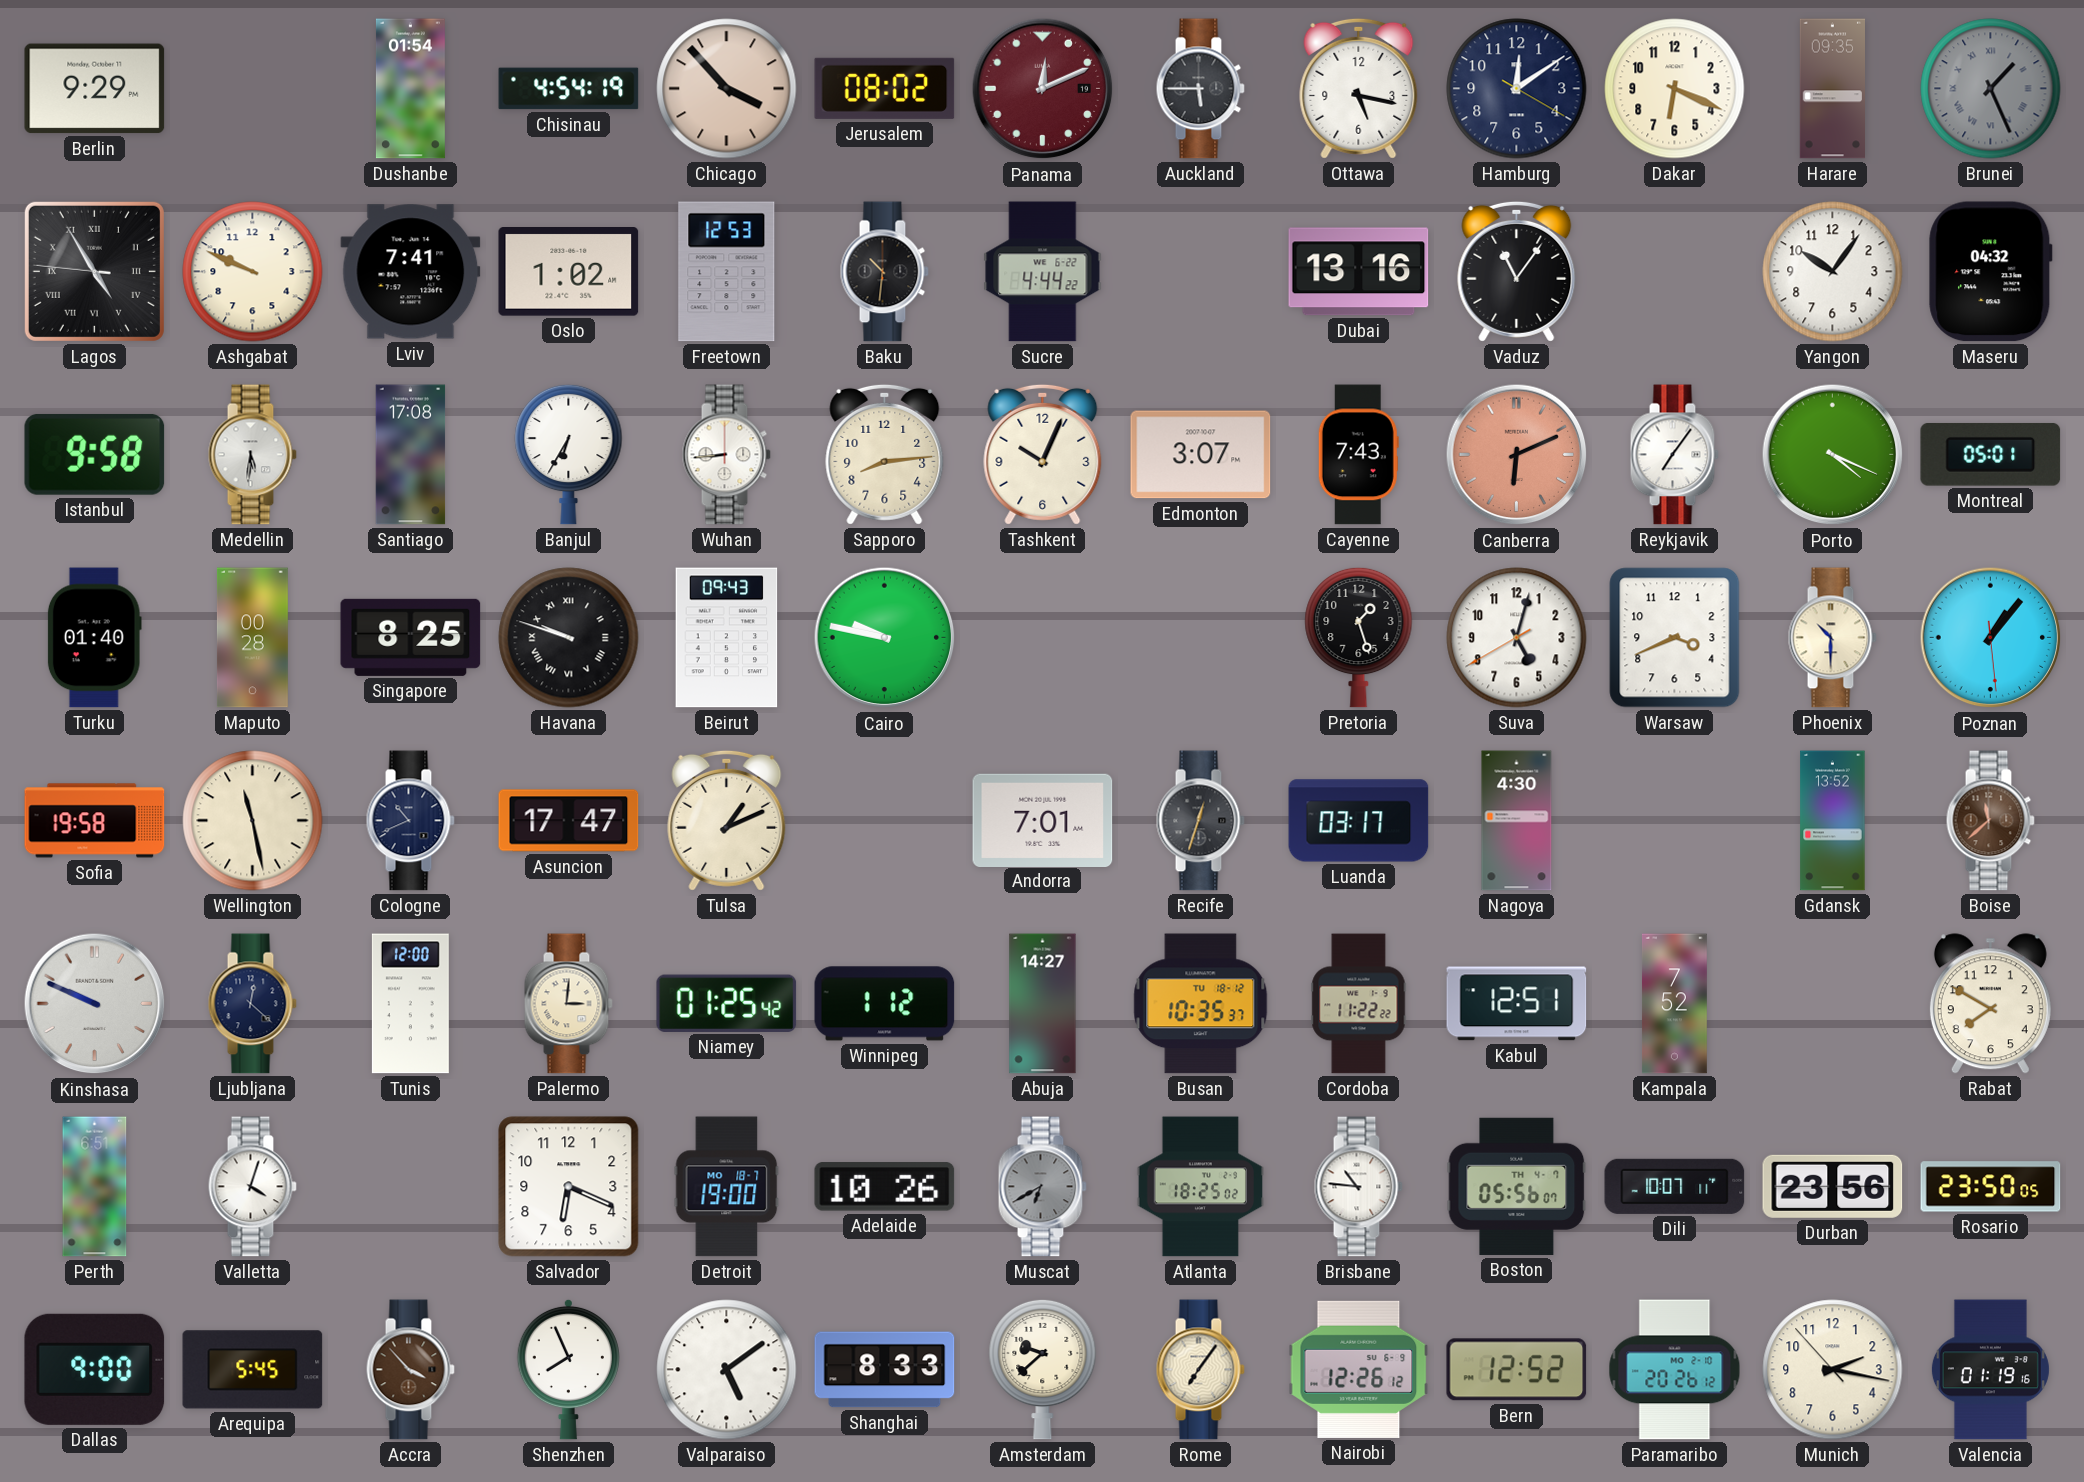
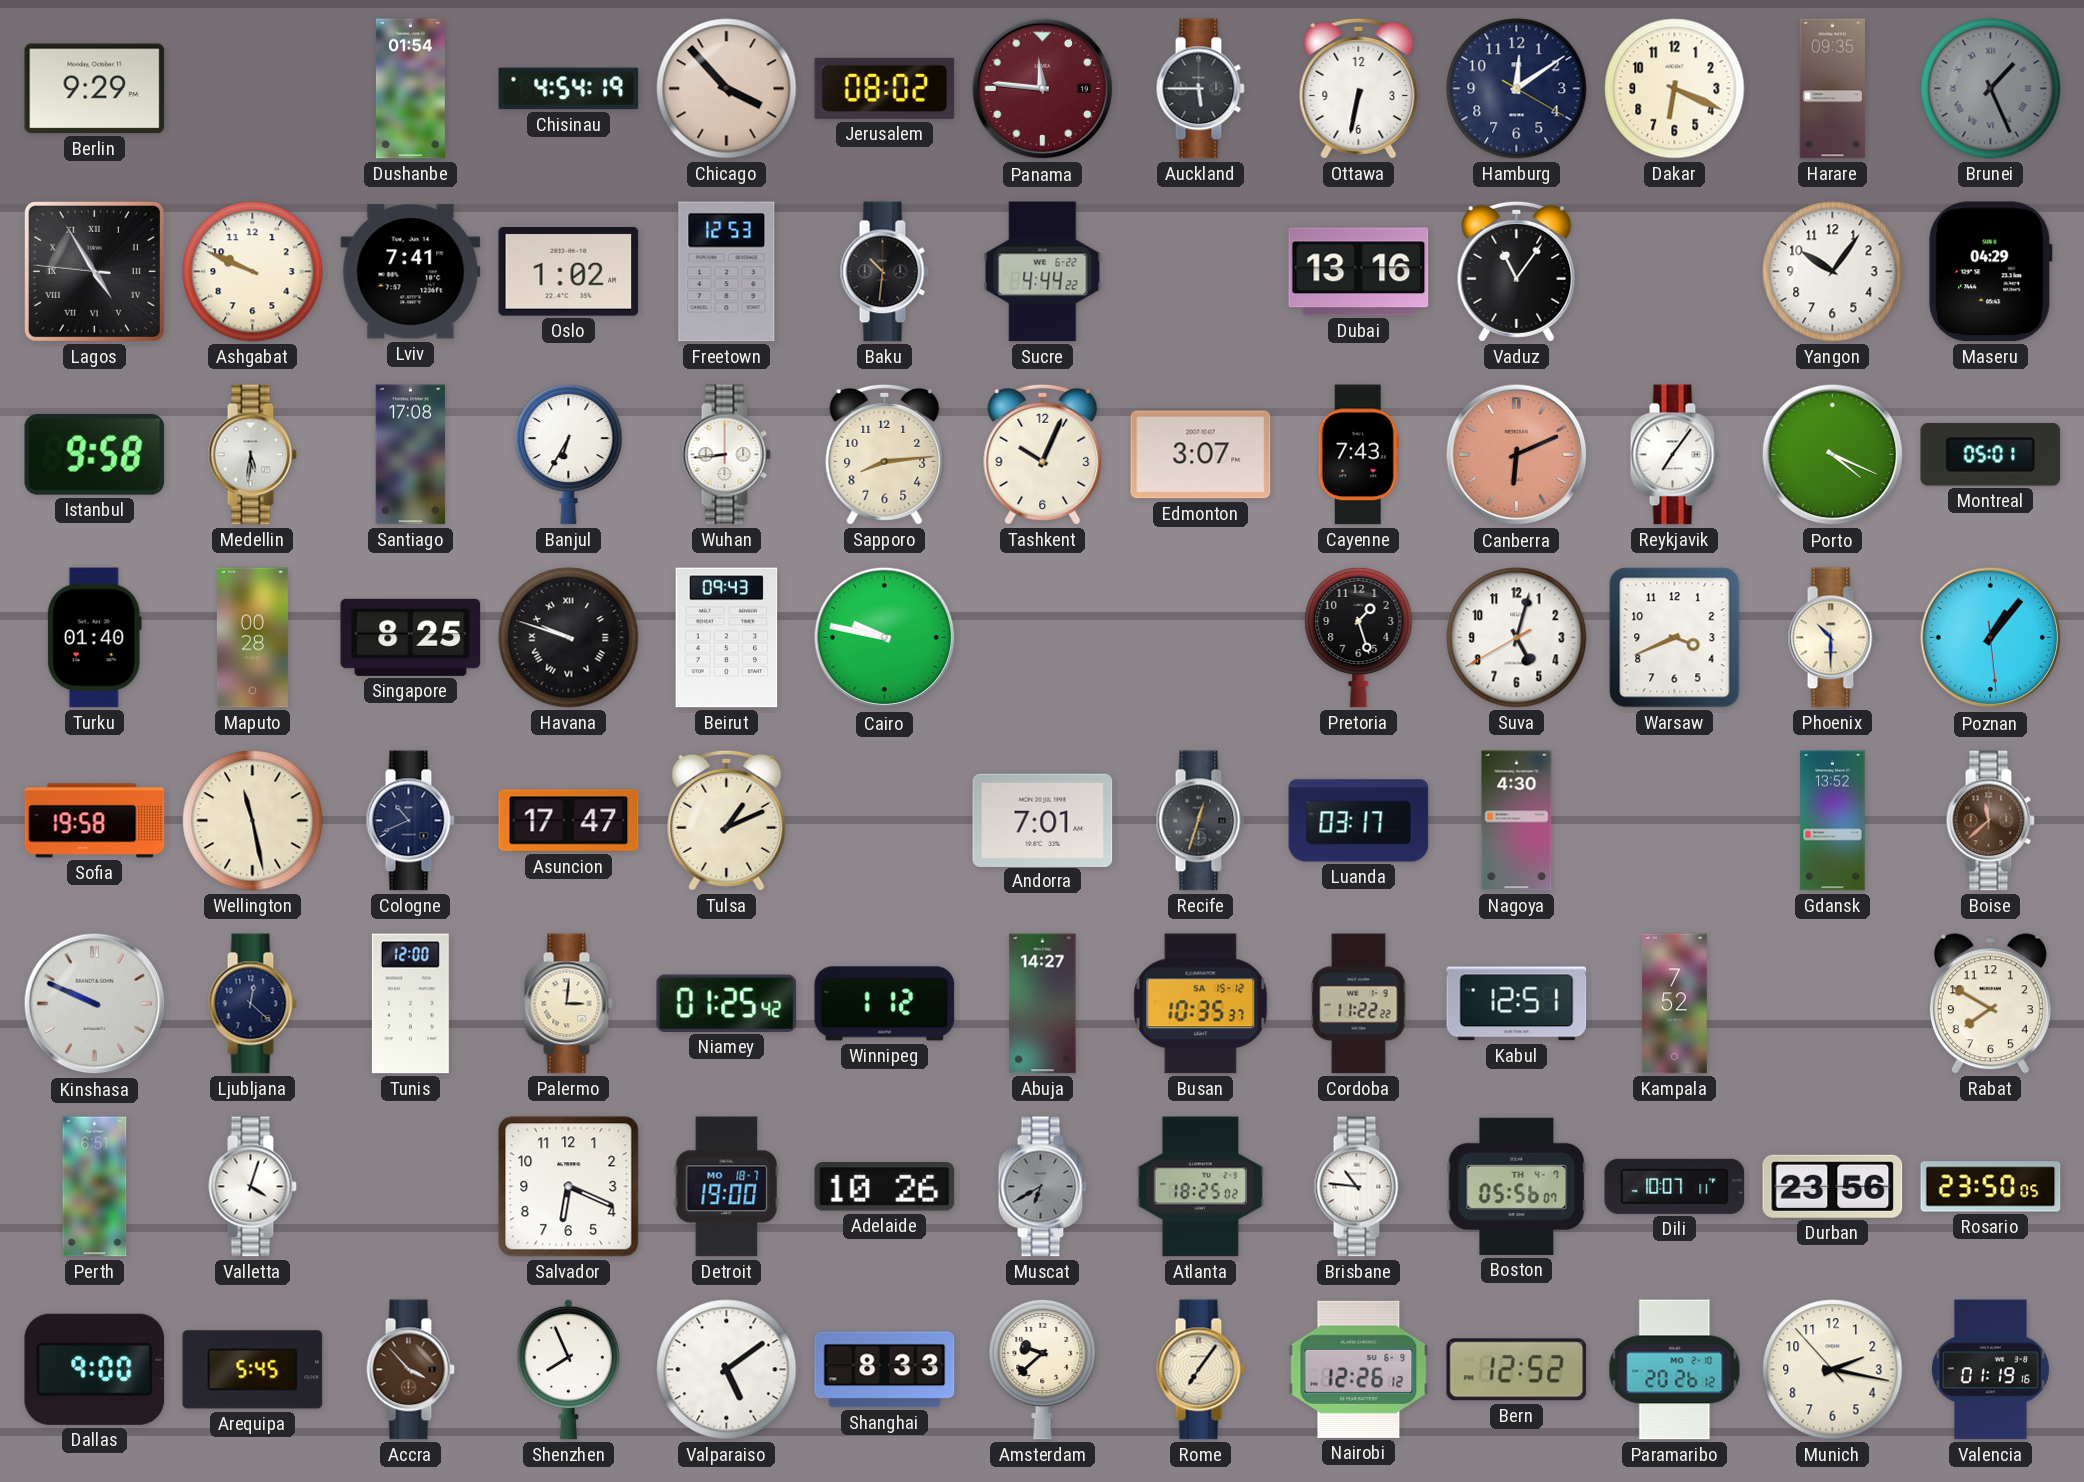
Panama: 12:11 -> 11:46 (1043, 89)
Ottawa: 5:17 -> 6:32 (1359, 88)
Maseru: 04:32 -> 04:29 (1991, 272)
Busan date: TU 18-12 -> SA 15-12 (1201, 1004)
